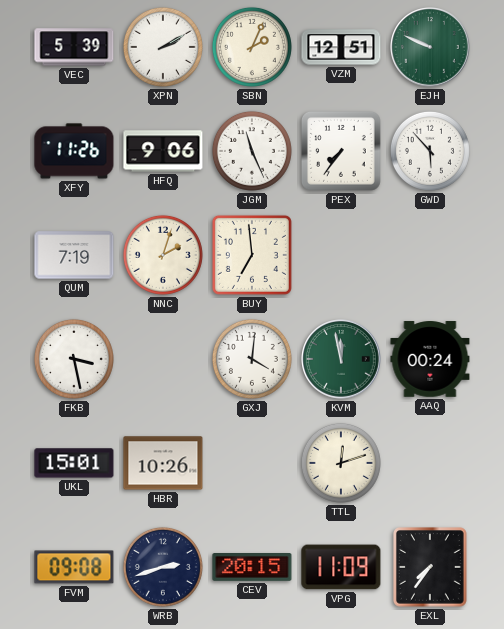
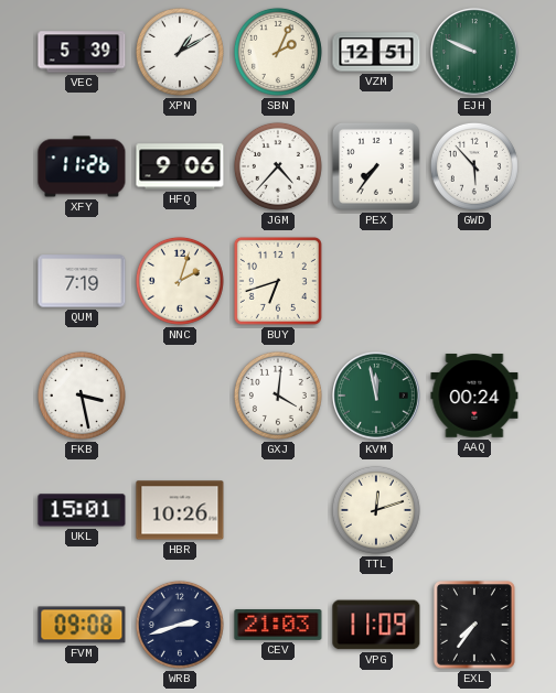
XPN: 2:10 -> 1:10 (180, 52)
JGM: 11:26 -> 4:37 (278, 166)
BUY: 6:59 -> 6:42 (278, 281)
CEV: 20:15 -> 21:03 (278, 626)
